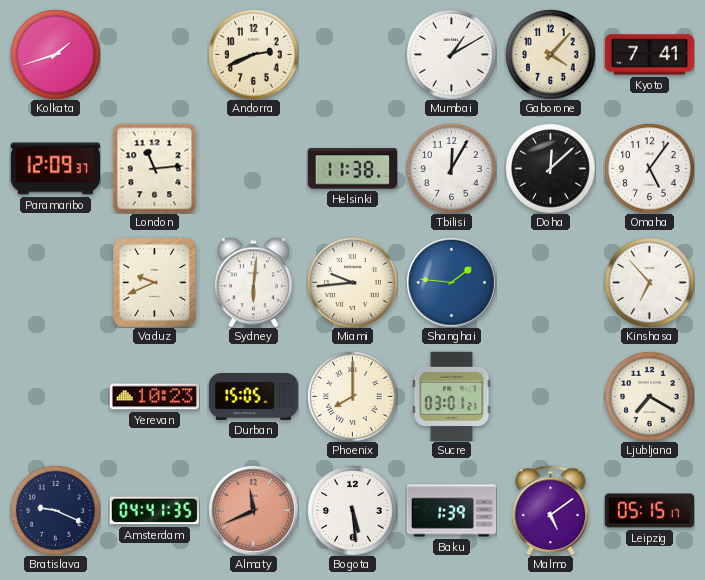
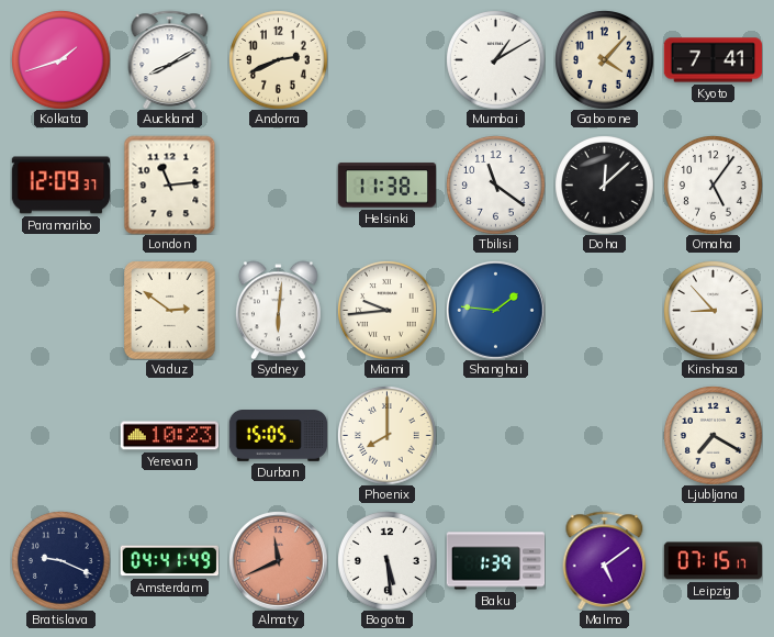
Auckland: none -> 8:10 (170, 59)
Tbilisi: 12:05 -> 11:21 (495, 185)
Vaduz: 9:41 -> 2:51 (170, 311)
Kinshasa: 6:53 -> 8:53 (713, 310)
Sucre: 03:01 -> none (452, 396)
Amsterdam: 04:41:35 -> 04:41:49 (169, 561)
Leipzig: 05:15 -> 07:15 (713, 561)
